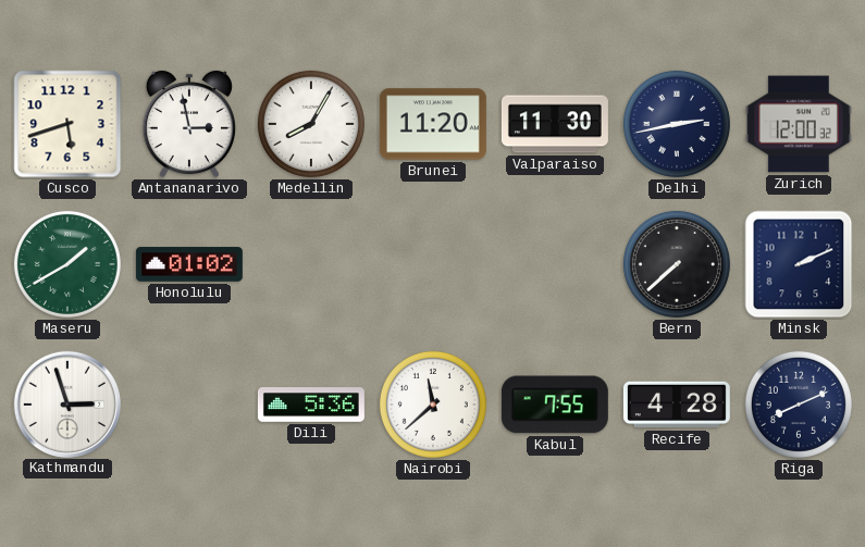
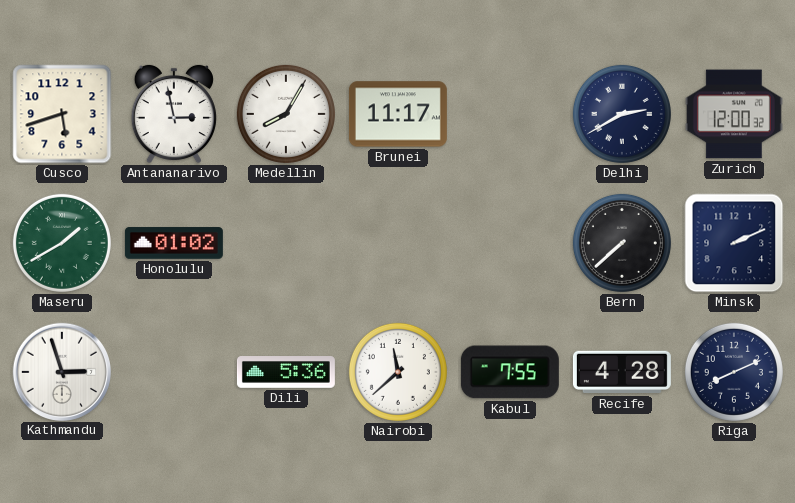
Brunei: 11:20 -> 11:17 (398, 114)
Valparaiso: 11:30 -> none (555, 124)
Delhi: 2:43 -> 2:40 (622, 114)
